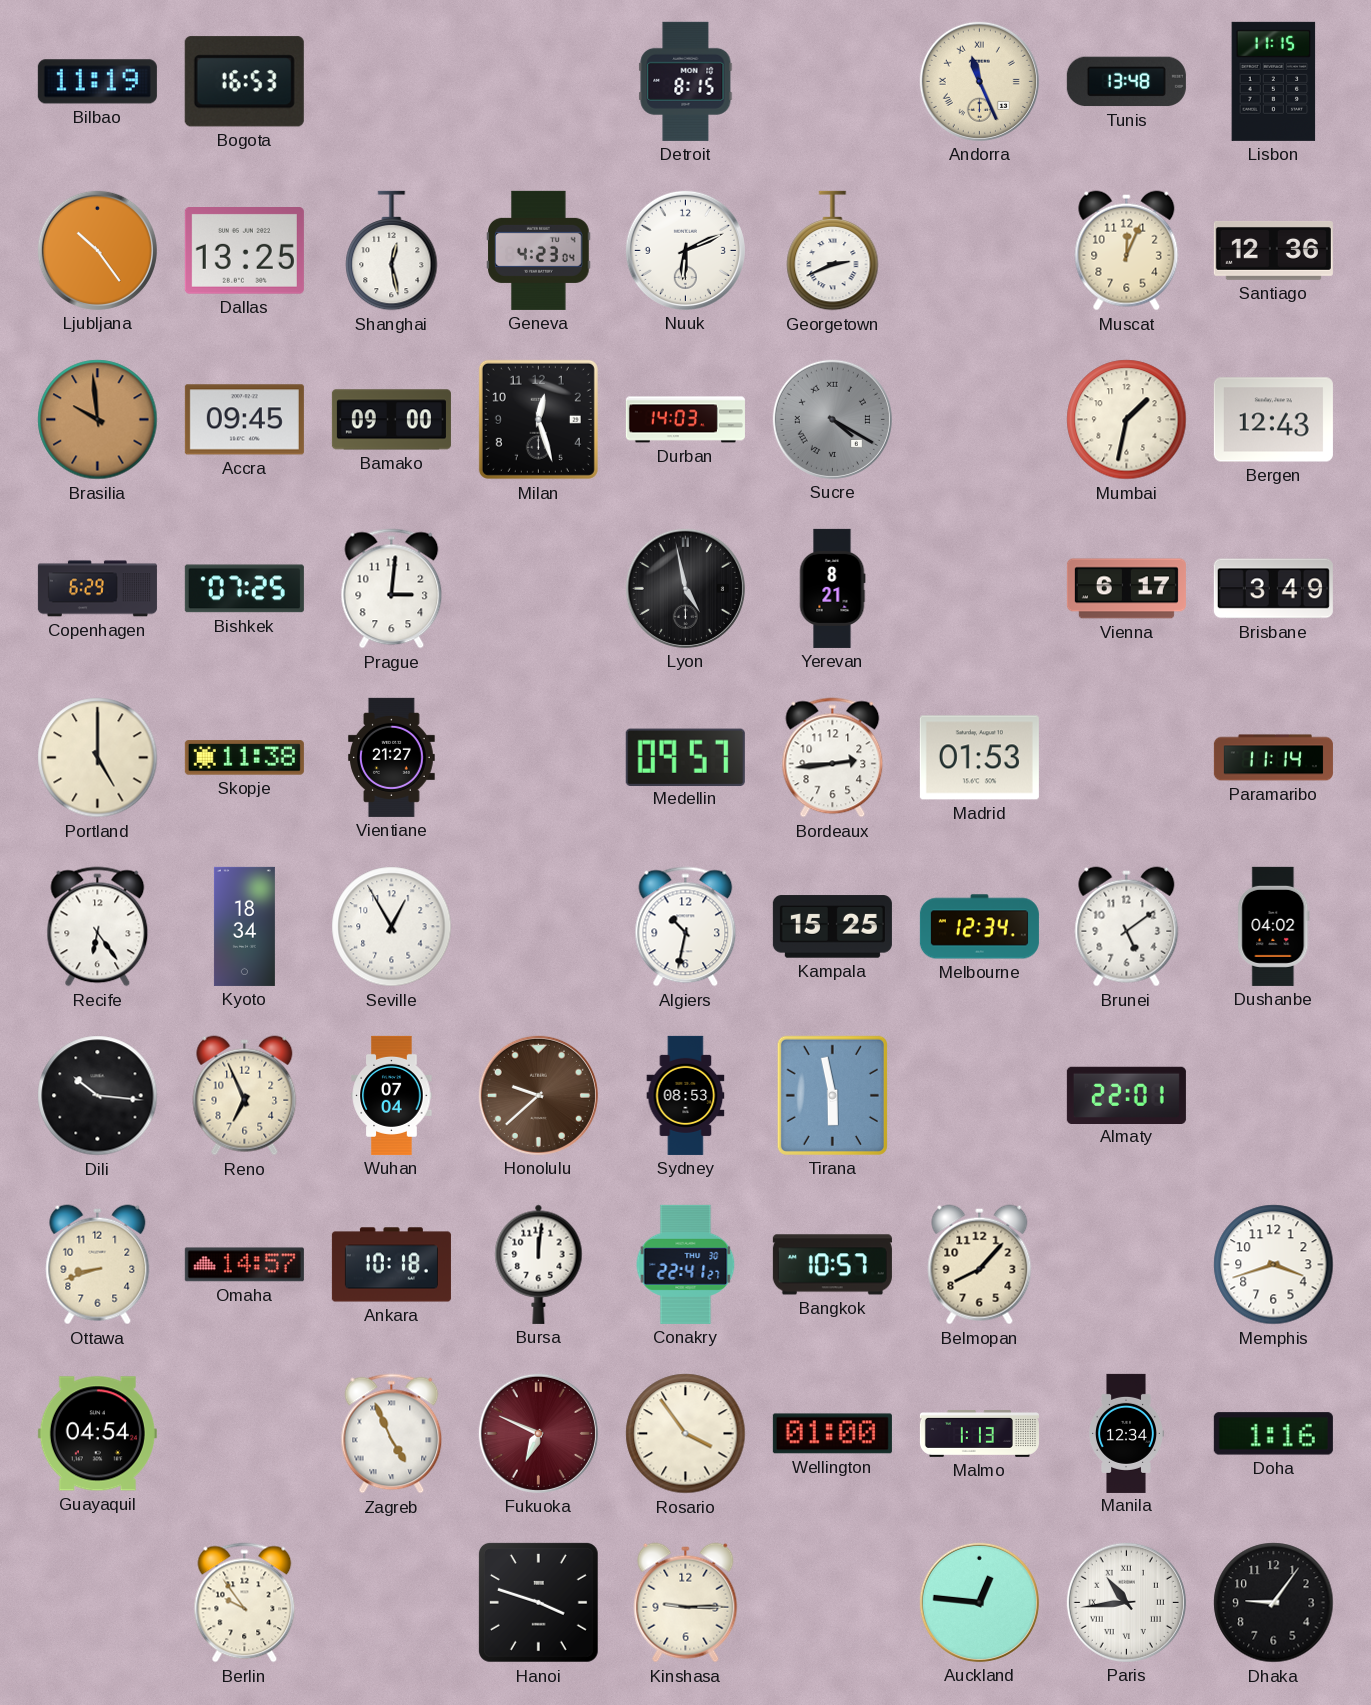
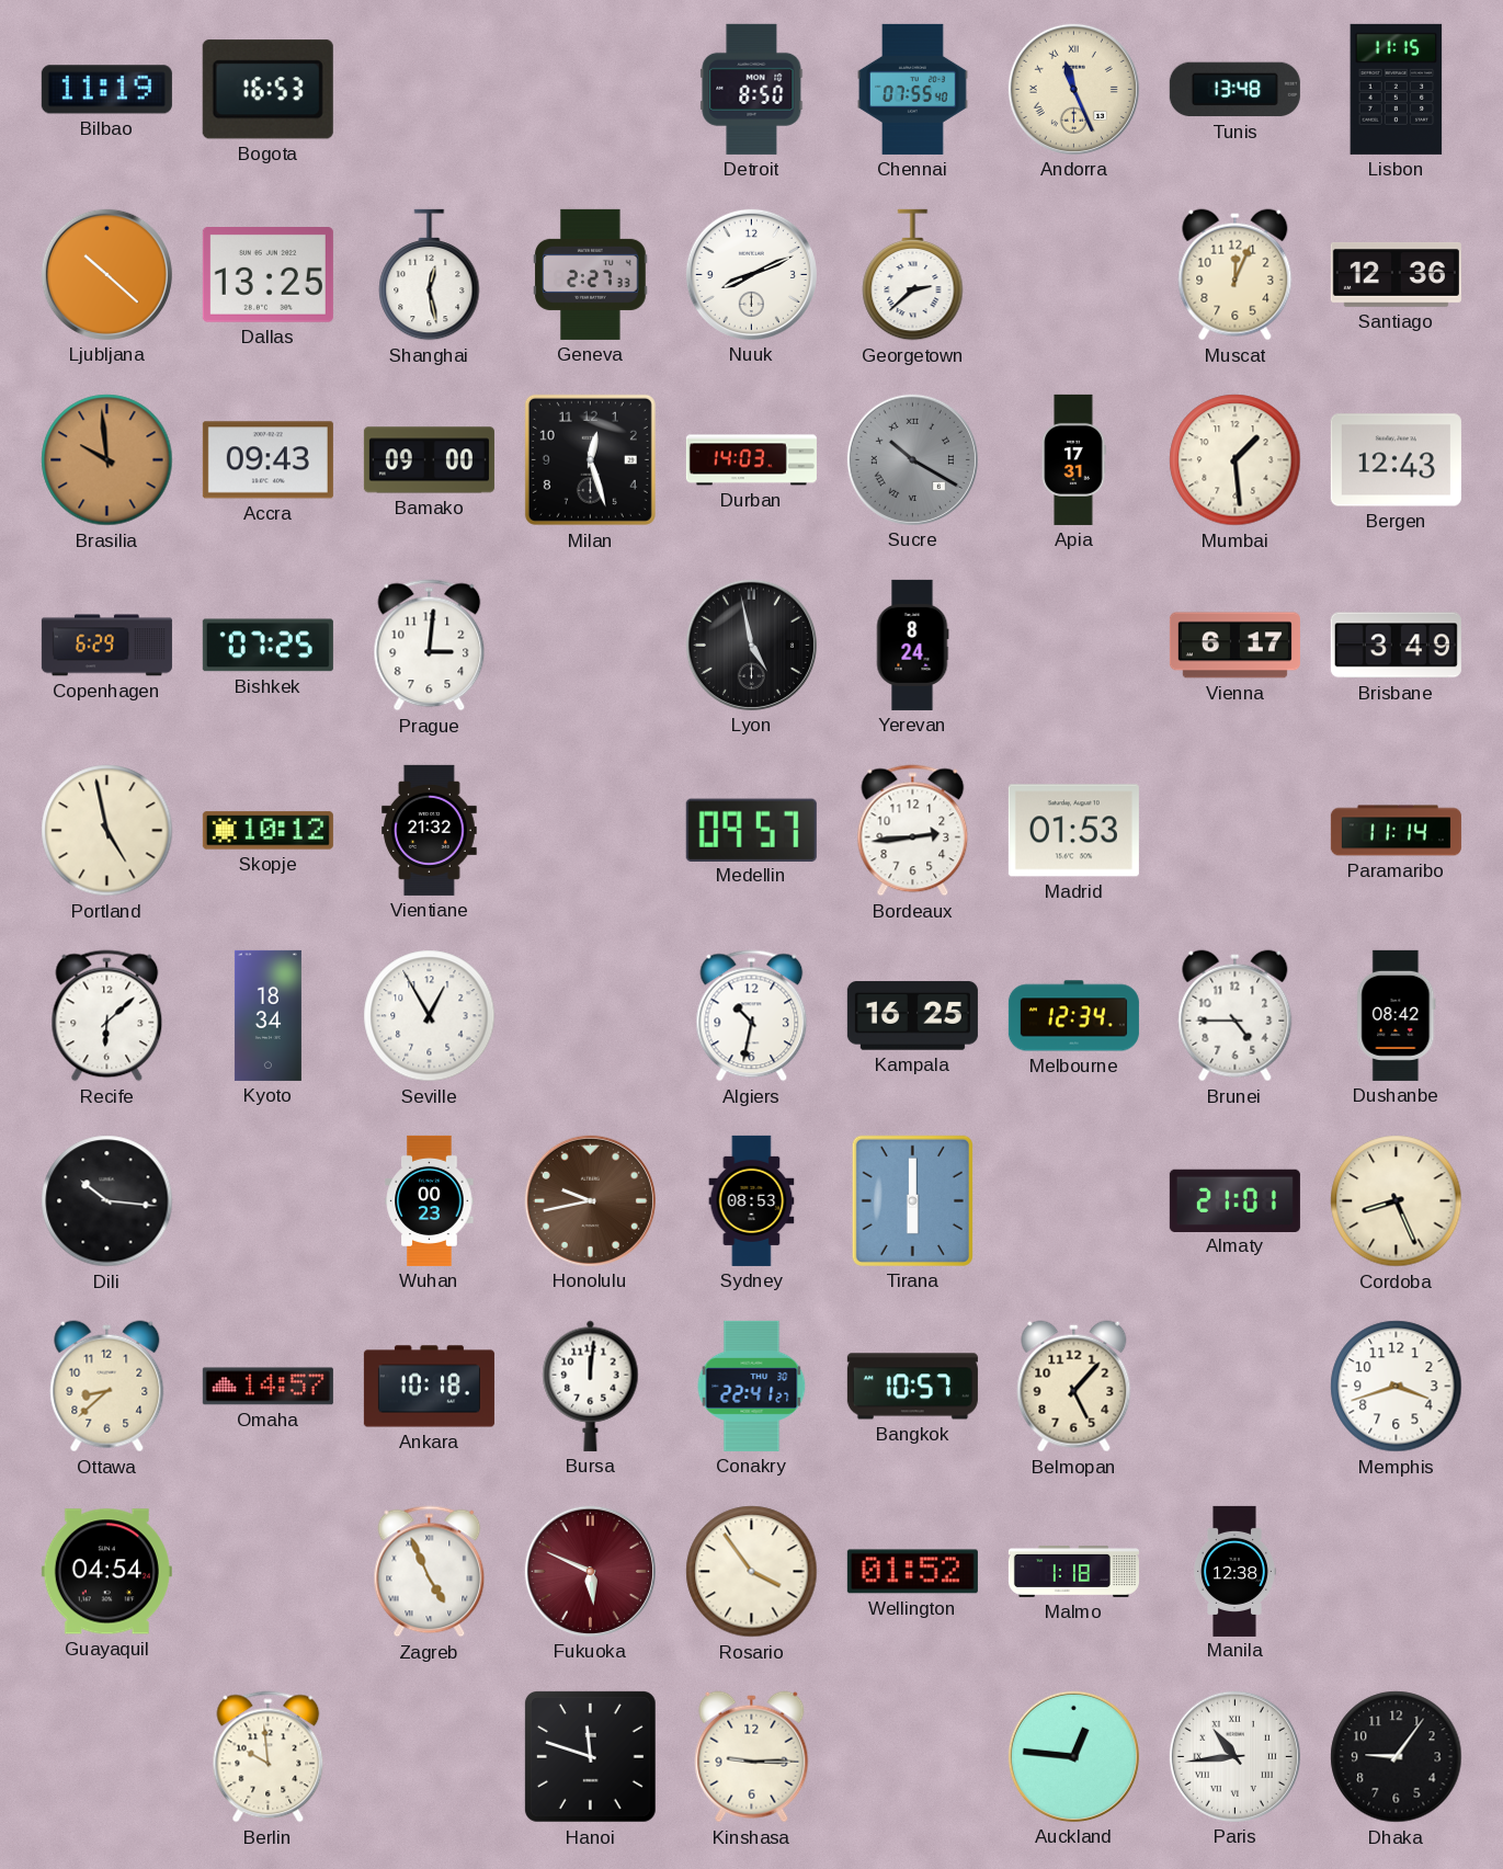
Detroit: 8:15 -> 8:50 (752, 89)
Chennai: none -> 07:55 (913, 89)
Ljubljana: 10:24 -> 10:22 (106, 274)
Geneva: 4:23 -> 2:27 (591, 274)
Nuuk: 6:11 -> 8:11 (751, 274)
Georgetown: 2:41 -> 2:38 (913, 275)
Accra: 09:45 -> 09:43 (267, 460)
Sucre: 4:20 -> 10:20 (912, 459)
Apia: none -> 17:31 (1073, 459)
Mumbai: 1:32 -> 1:29 (1236, 460)
Yerevan: 8:21 -> 8:24 (912, 645)
Portland: 5:00 -> 4:58 (107, 831)
Skopje: 11:38 -> 10:12 (267, 831)
Vientiane: 21:27 -> 21:32 (430, 830)
Recife: 6:24 -> 6:08 (107, 1016)
Kampala: 15:25 -> 16:25 (912, 1016)
Brunei: 5:09 -> 4:45 (1236, 1016)
Dushanbe: 04:02 -> 08:42 (1397, 1015)
Reno: 6:56 -> none (245, 1096)
Wuhan: 07:04 -> 00:23 (430, 1200)
Honolulu: 9:38 -> 9:43 (590, 1200)
Tirana: 5:58 -> 6:00 (912, 1200)
Almaty: 22:01 -> 21:01 (1234, 1200)
Cordoba: none -> 8:26 (1397, 1201)
Ottawa: 8:42 -> 8:38 (107, 1387)
Belmopan: 8:07 -> 5:07 (1074, 1387)
Fukuoka: 6:49 -> 5:49 (590, 1571)
Wellington: 01:00 -> 01:52 (912, 1572)
Malmo: 1:13 -> 1:18 (1073, 1571)
Manila: 12:34 -> 12:38 (1236, 1571)
Doha: 1:16 -> none (1273, 1434)
Berlin: 9:54 -> 9:59 (269, 1757)
Hanoi: 3:48 -> 11:48 (590, 1756)
